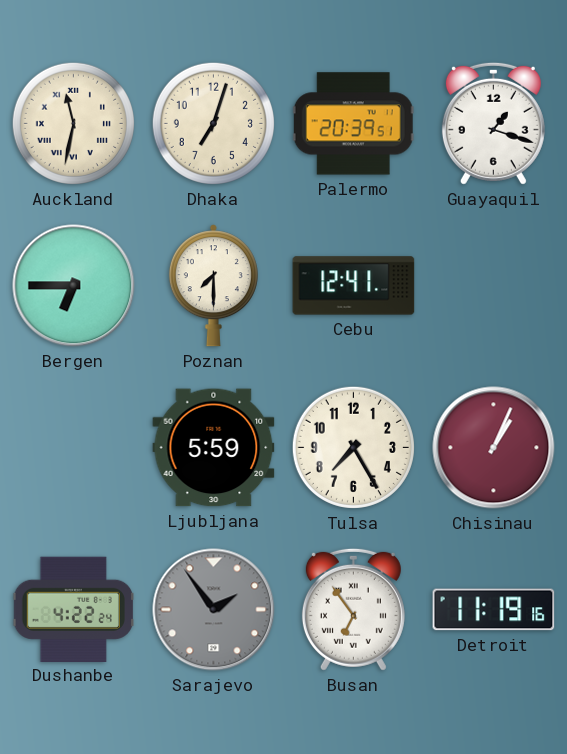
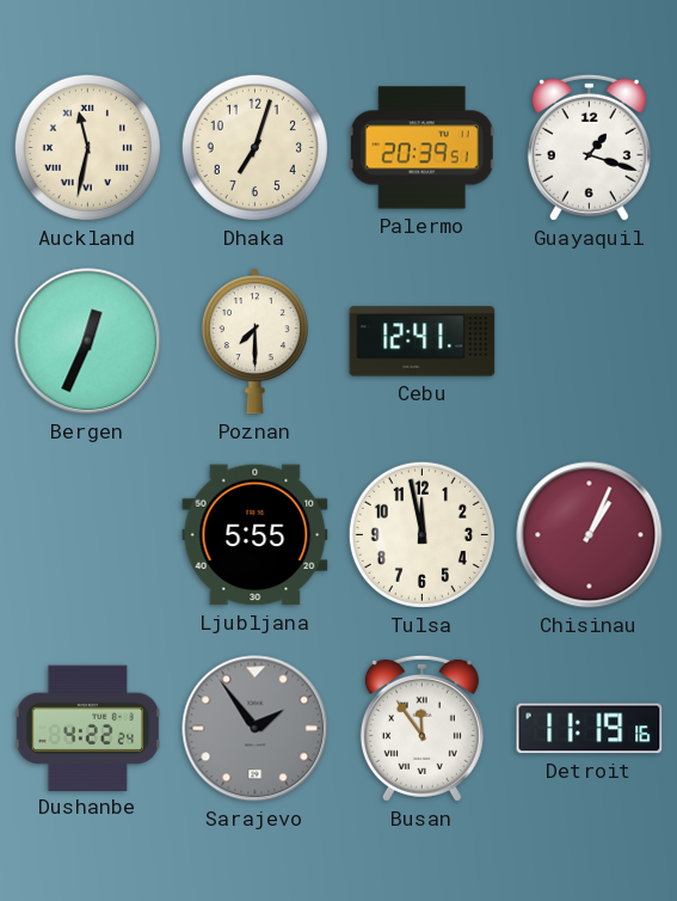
Bergen: 6:45 -> 12:34 (88, 342)
Ljubljana: 5:59 -> 5:55 (256, 535)
Tulsa: 7:25 -> 11:58 (421, 534)
Busan: 6:54 -> 11:54 (421, 728)
